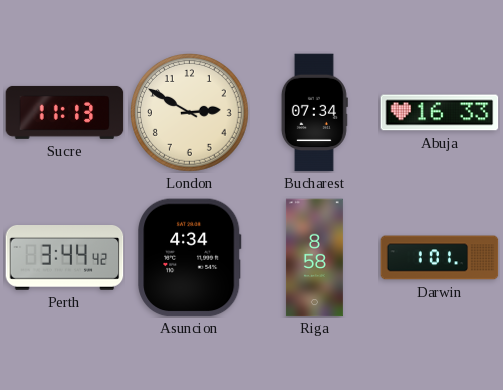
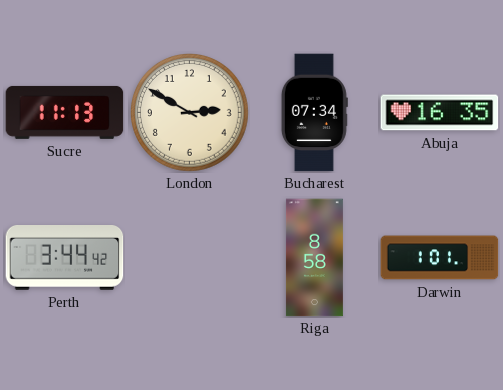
Abuja: 16:33 -> 16:35 (440, 113)
Asuncion: 4:34 -> none (190, 258)
